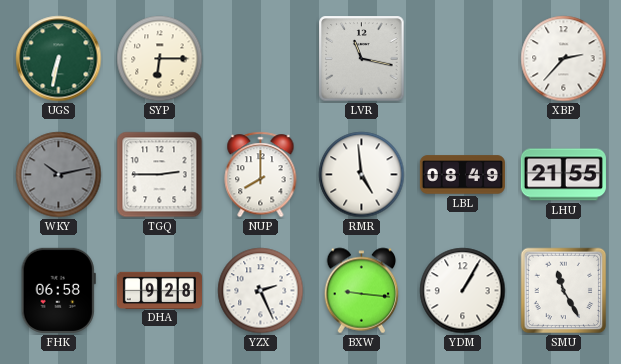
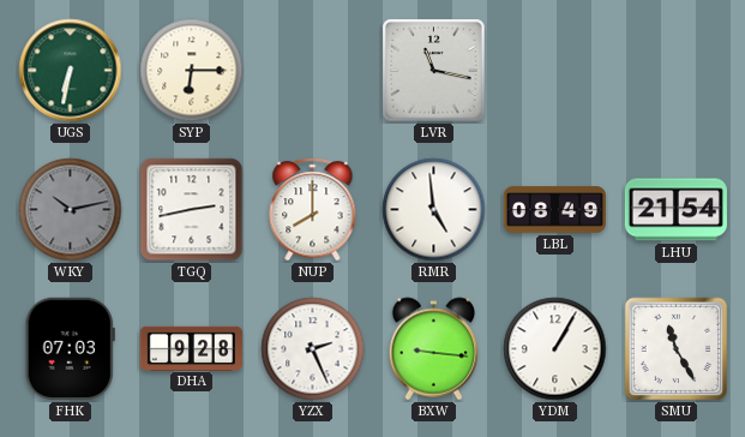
XBP: 2:37 -> none (564, 59)
TGQ: 2:45 -> 2:43 (192, 210)
LHU: 21:55 -> 21:54 (675, 210)
FHK: 06:58 -> 07:03 (70, 348)
